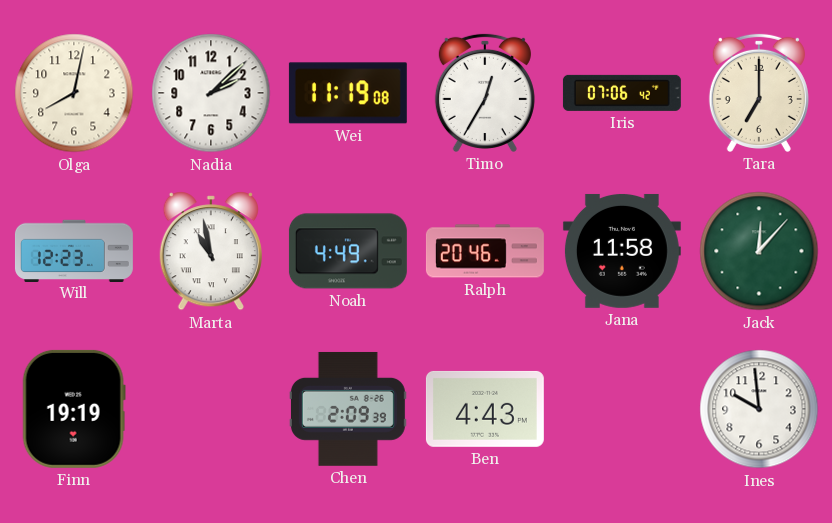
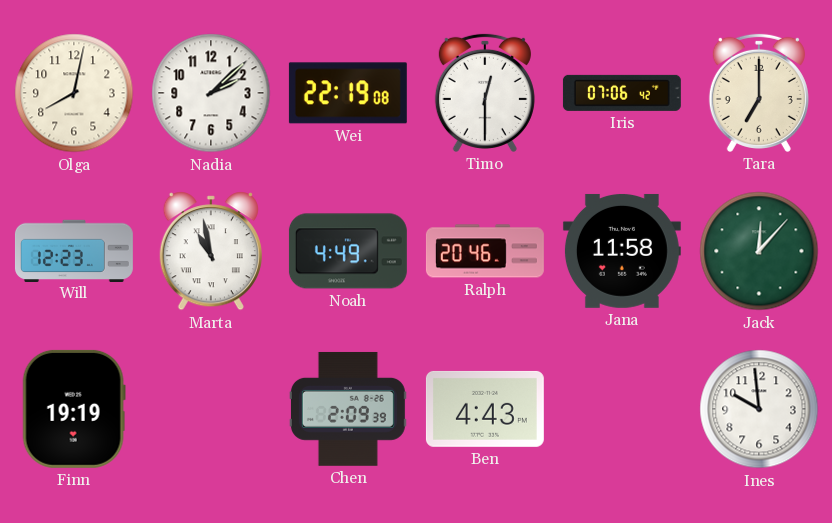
Wei: 11:19 -> 22:19 (348, 93)
Timo: 12:35 -> 12:30 (485, 93)
